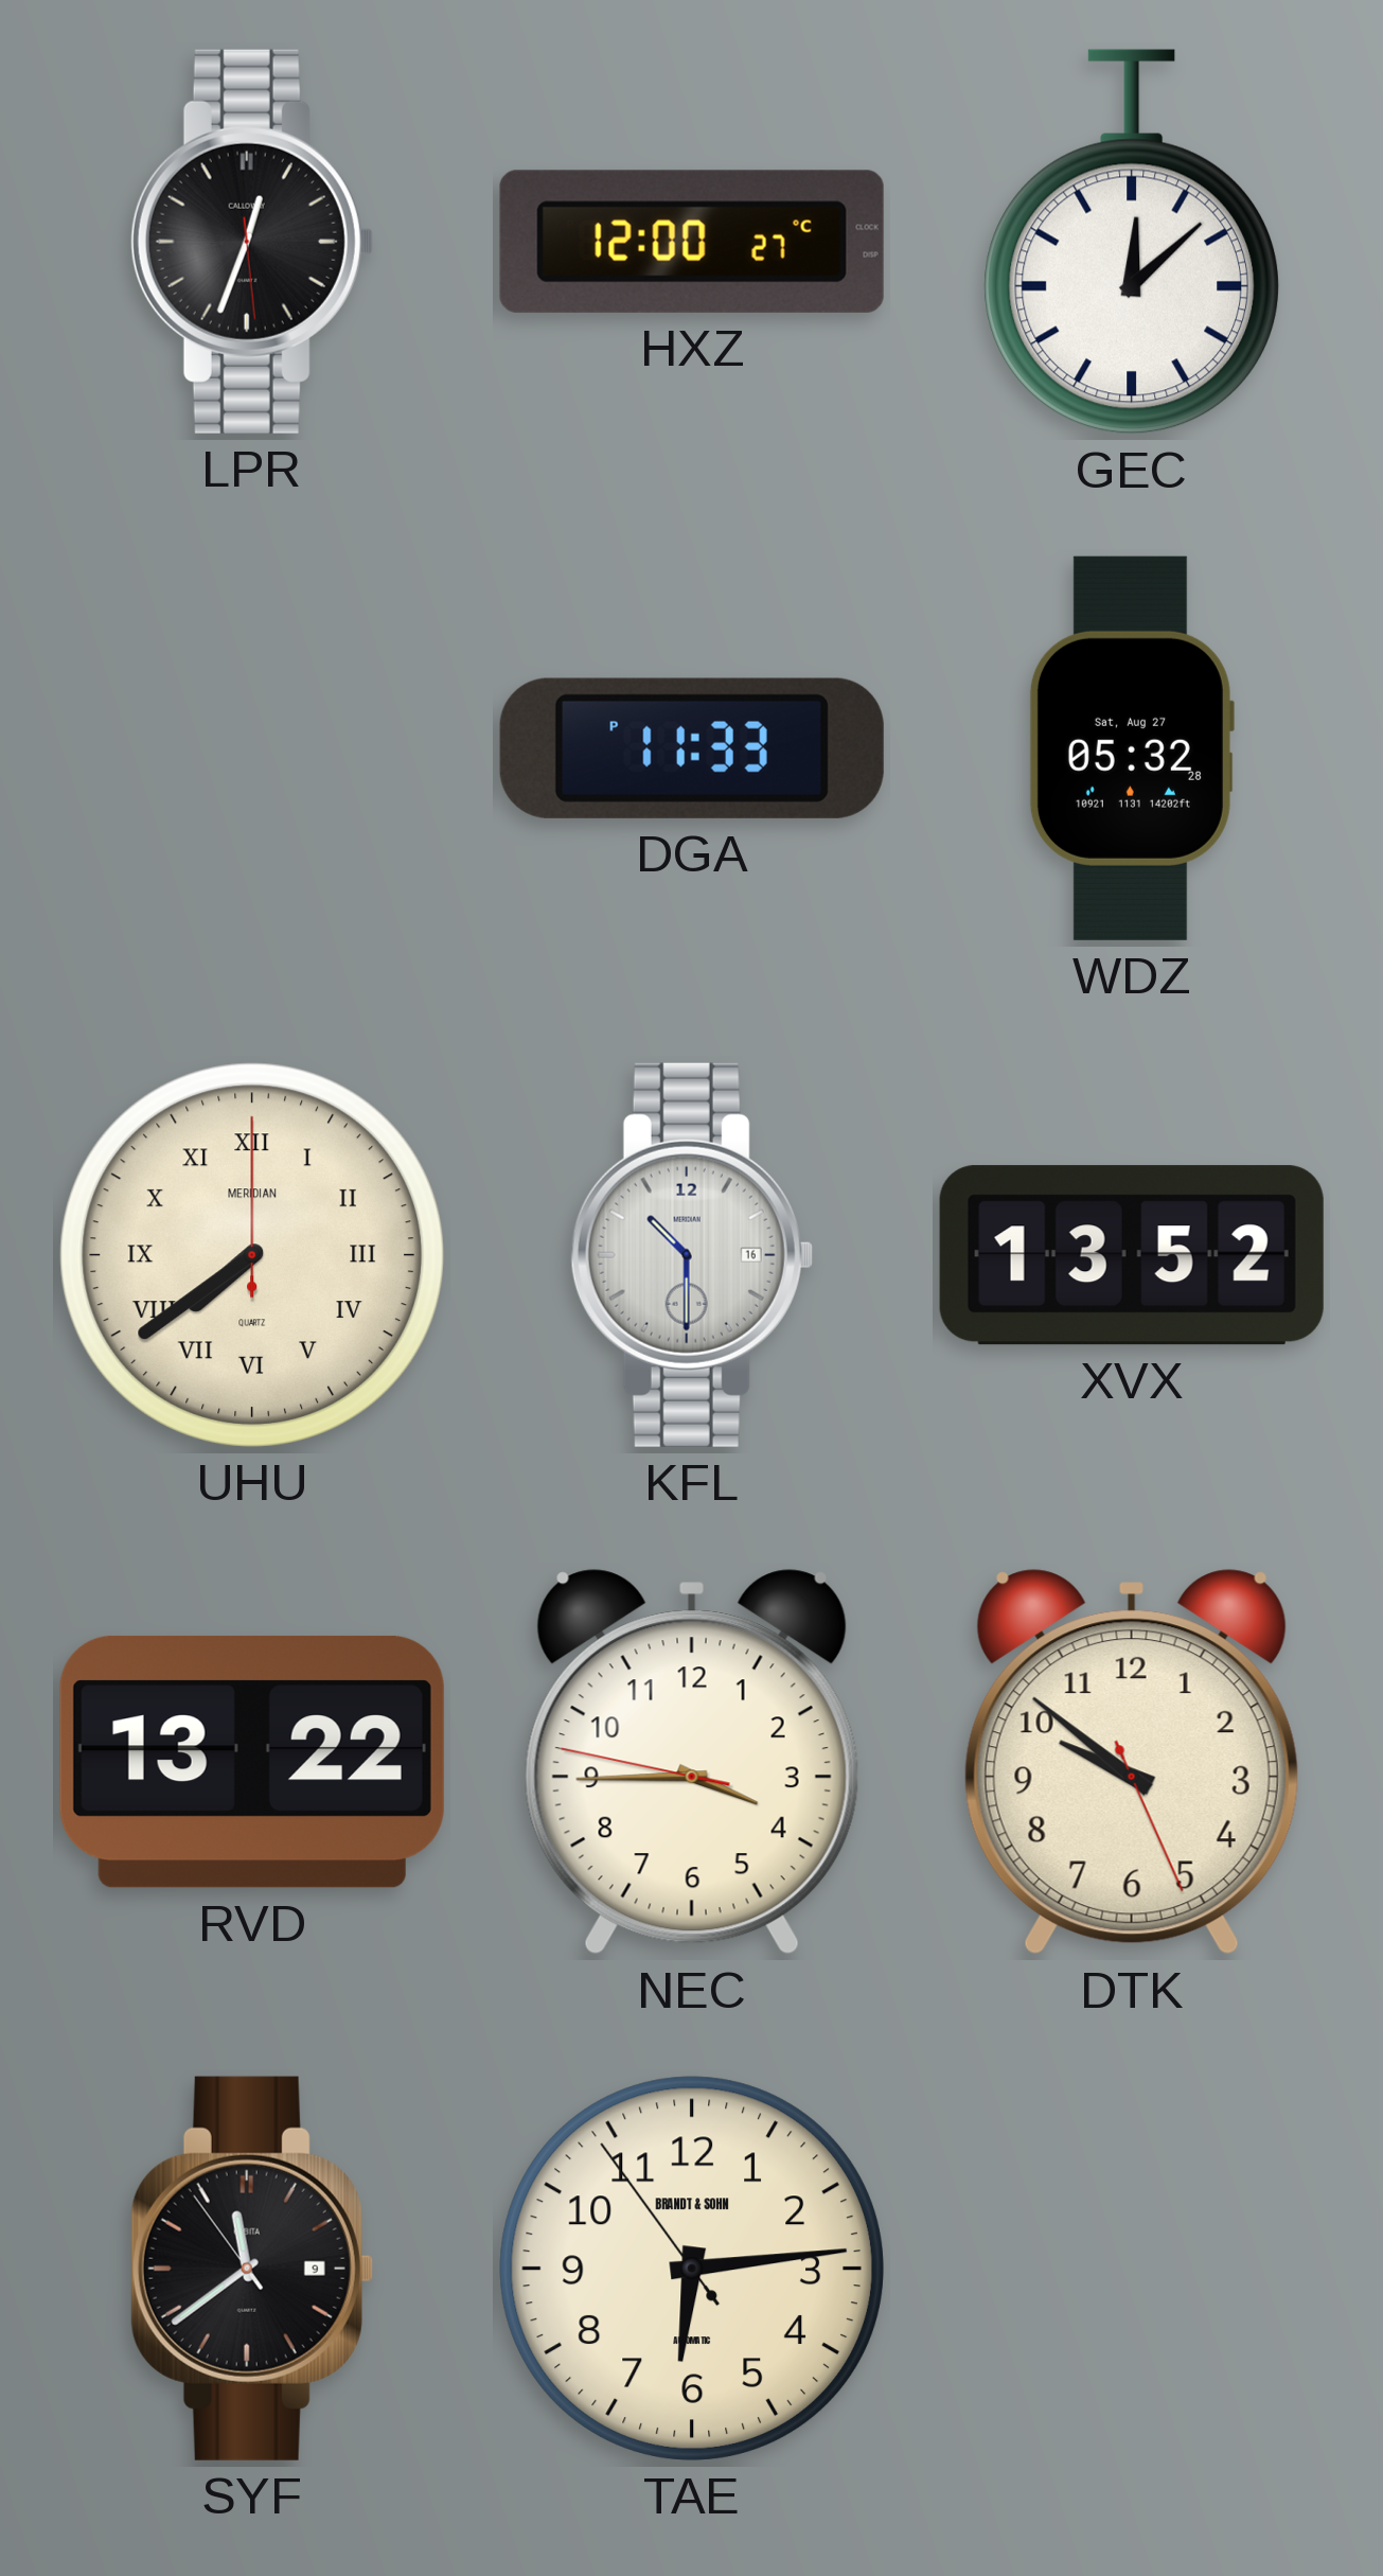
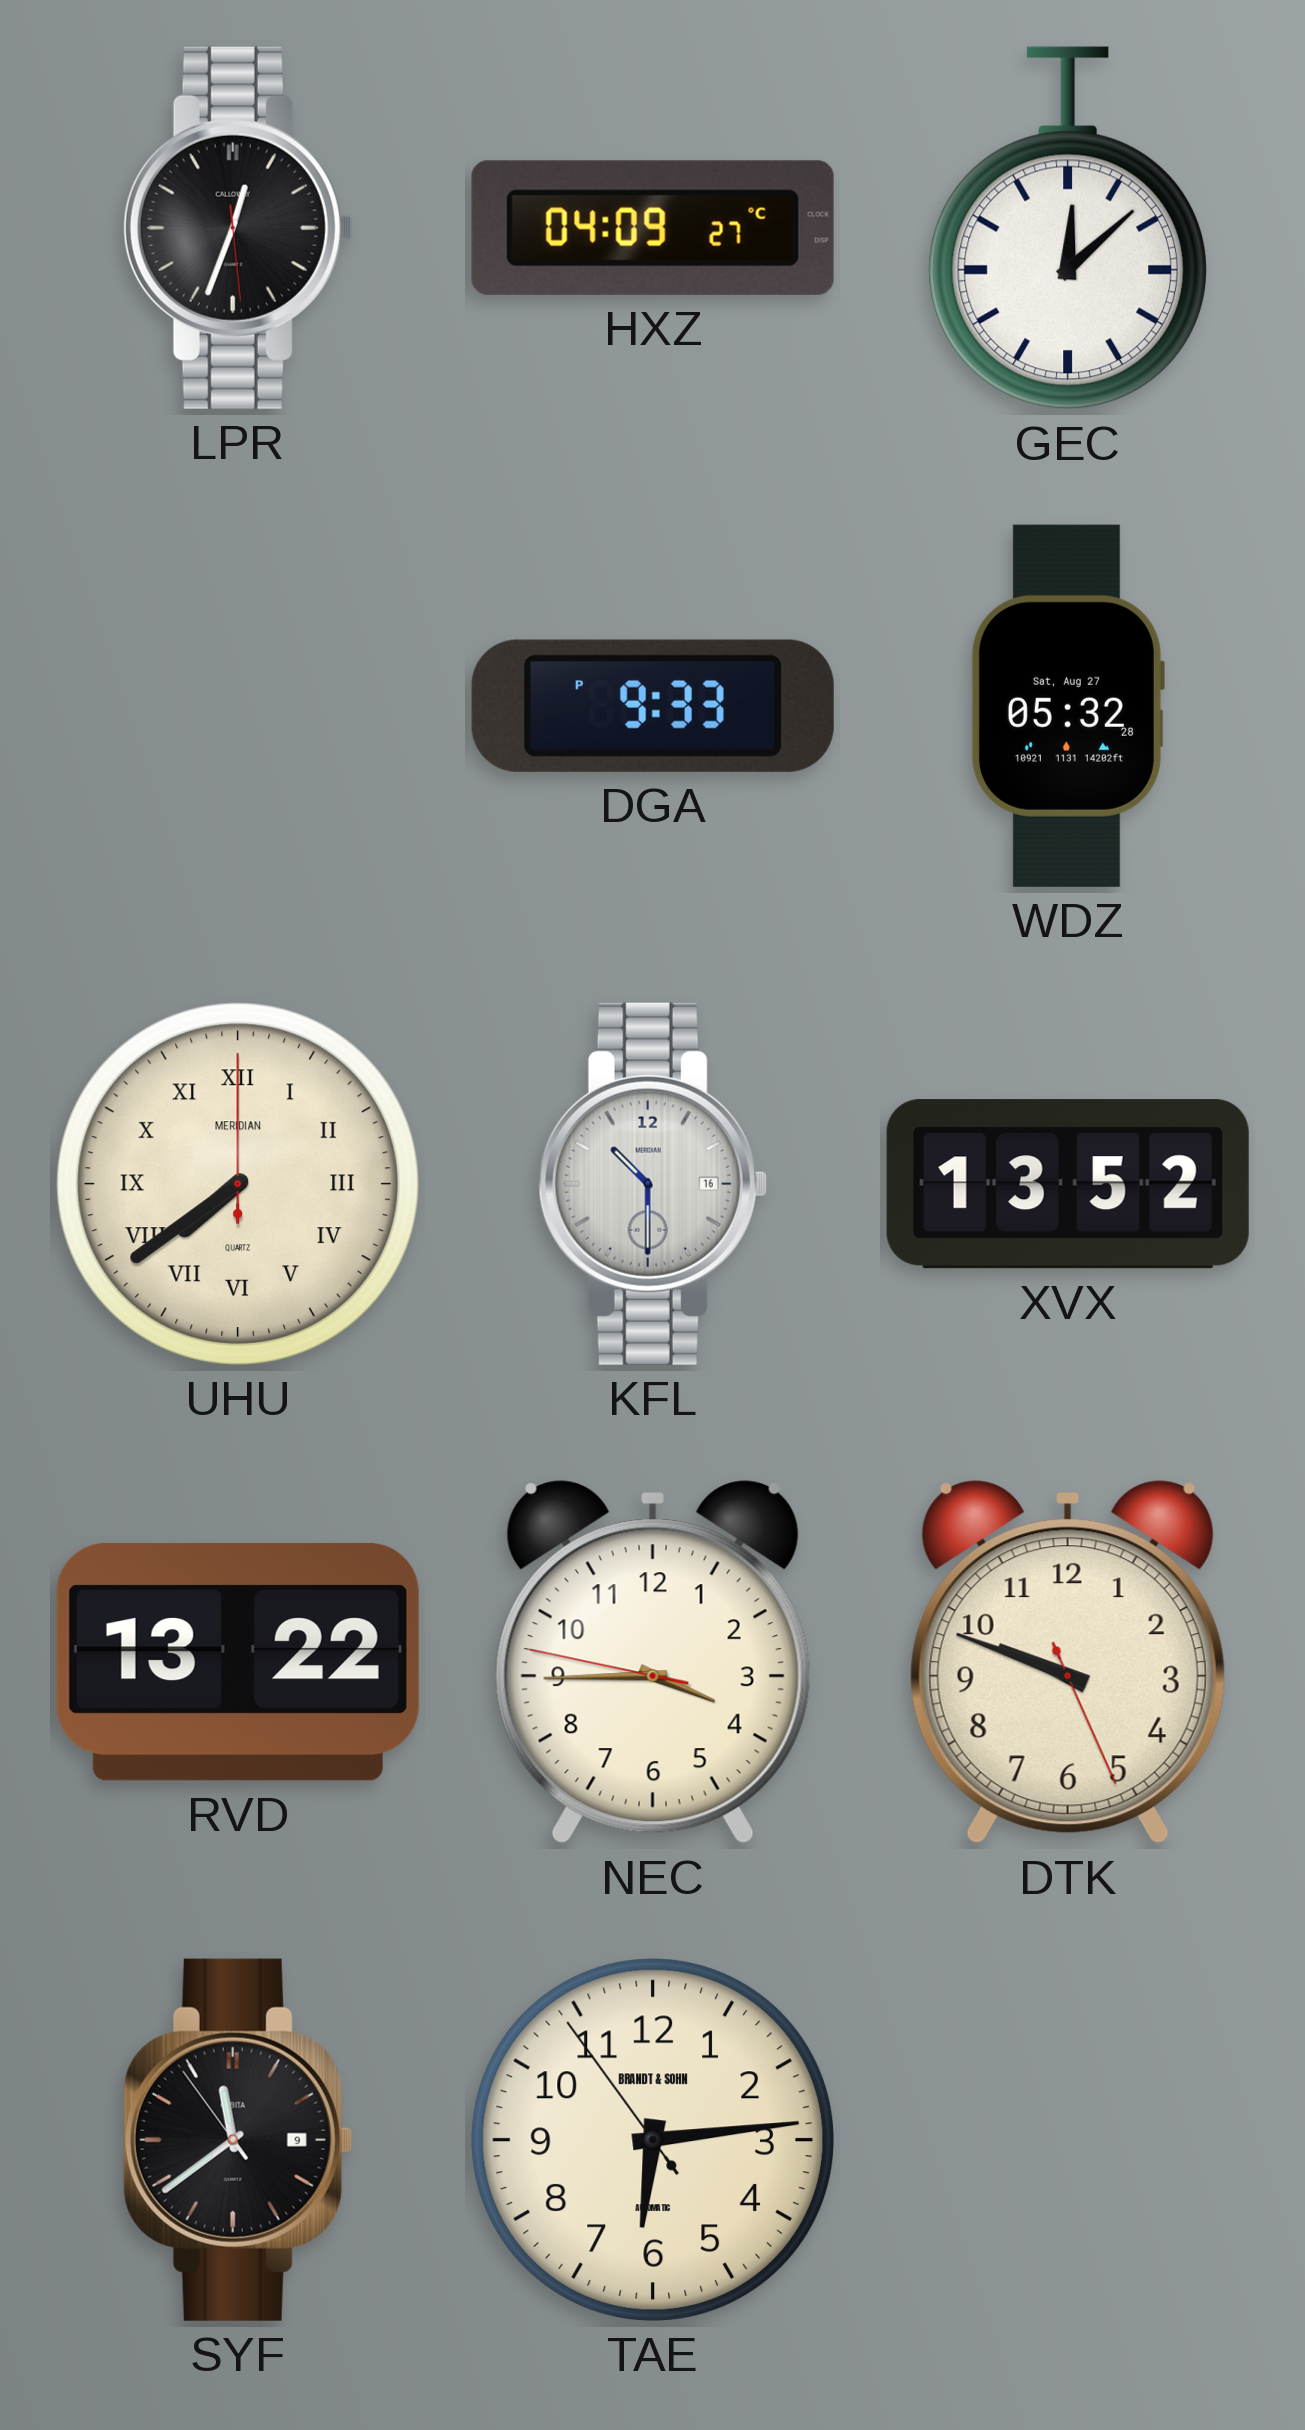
HXZ: 12:00 -> 04:09 (653, 228)
DGA: 11:33 -> 9:33 (653, 706)
DTK: 9:51 -> 9:48 (1068, 1662)
